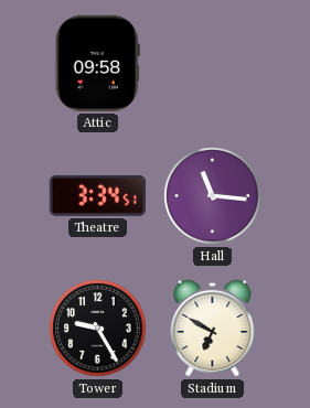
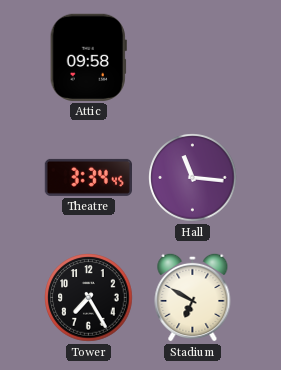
Theatre: 3:34:51 -> 3:34:45 (88, 177)
Tower: 9:25 -> 7:25 (89, 298)
